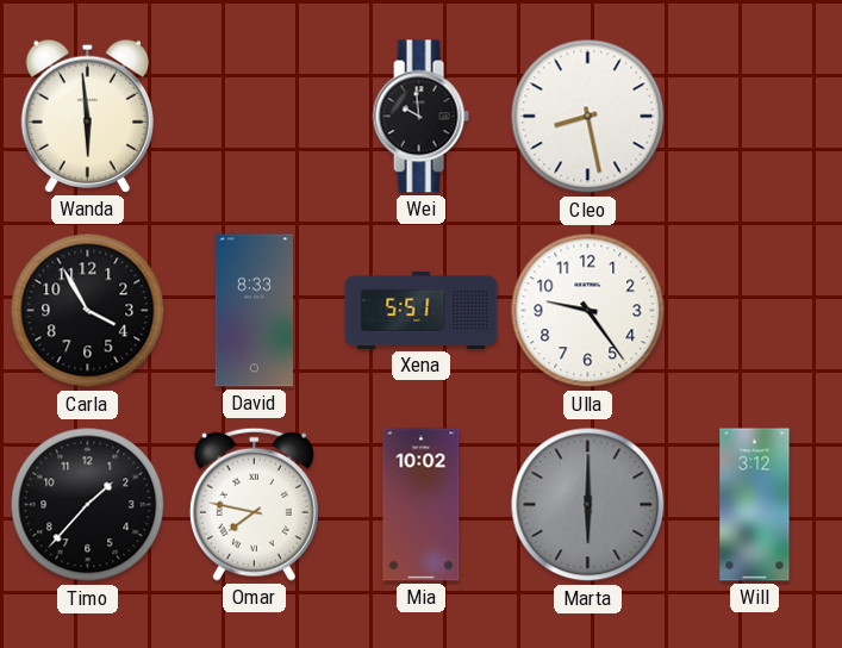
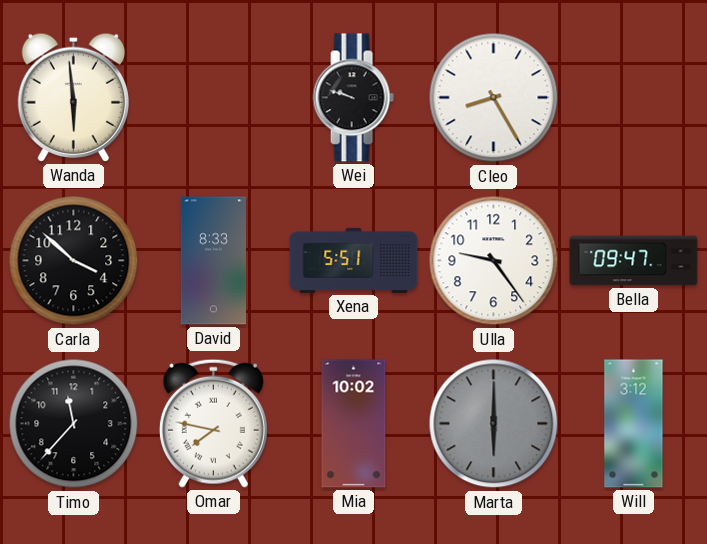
Wei: 9:59 -> 9:48 (353, 98)
Cleo: 8:28 -> 8:25 (494, 98)
Carla: 3:55 -> 3:52 (74, 261)
Bella: none -> 09:47 (634, 261)
Timo: 1:37 -> 11:37 (74, 424)
